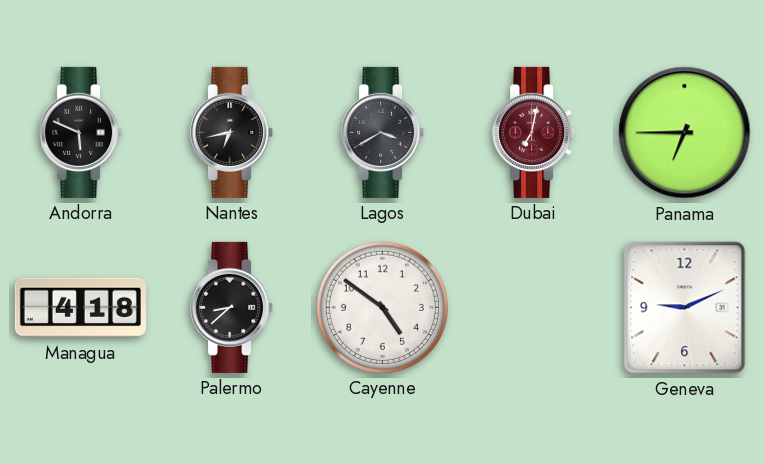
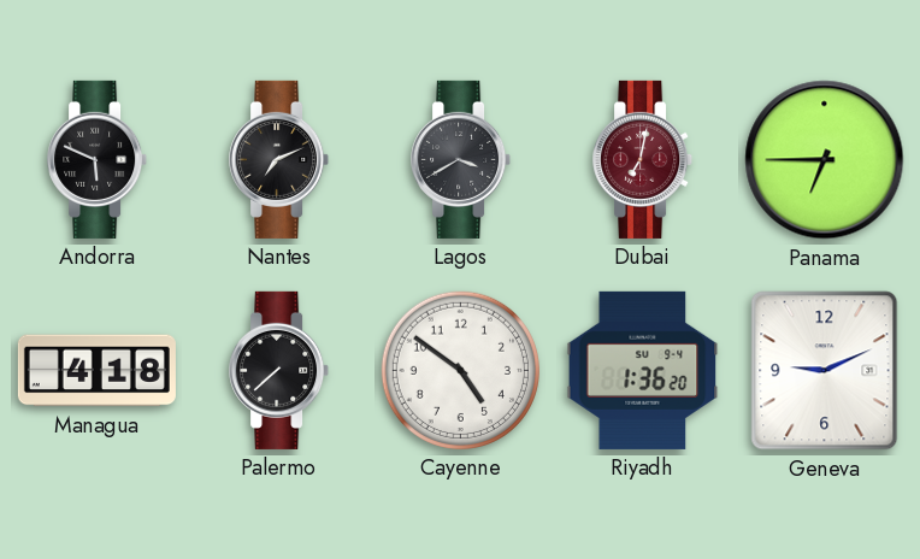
Nantes: 6:43 -> 7:11 (279, 159)
Palermo: 8:38 -> 7:38 (279, 370)
Riyadh: none -> 1:36 (643, 370)
